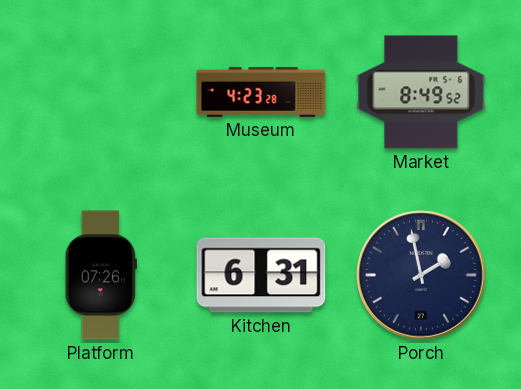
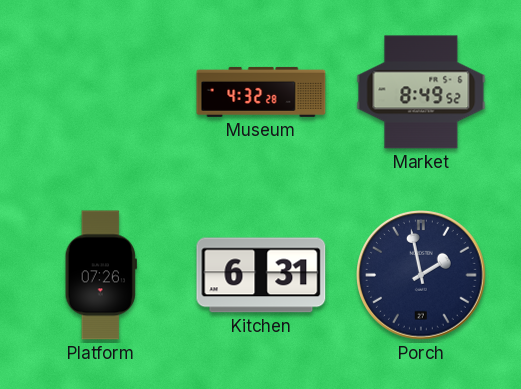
Museum: 4:23 -> 4:32 (261, 92)
